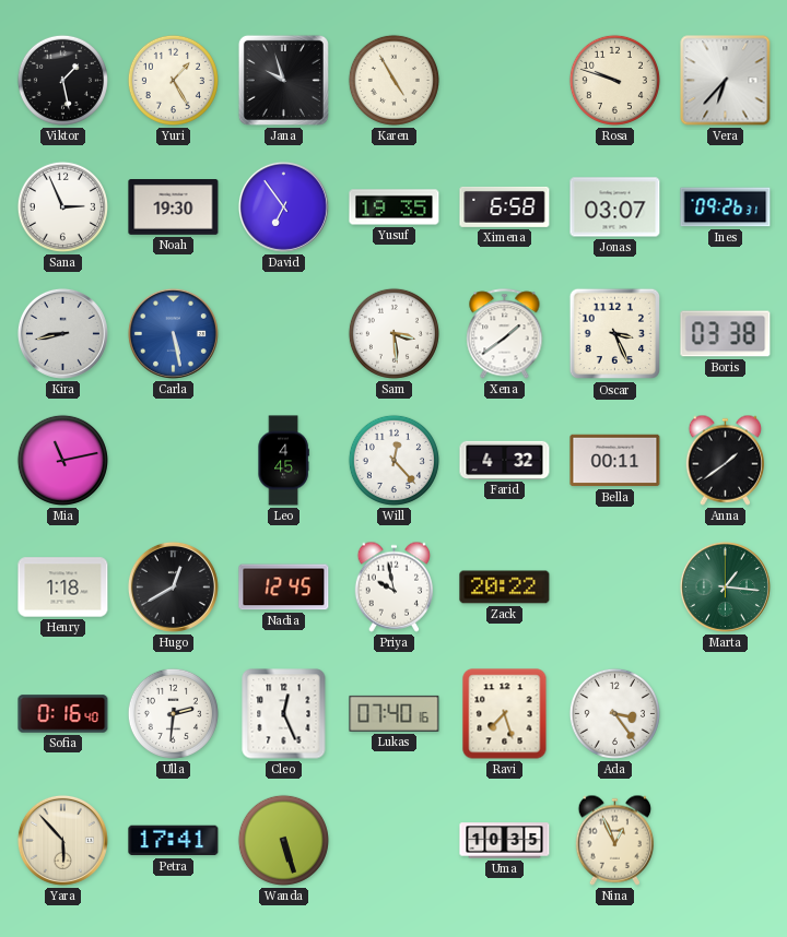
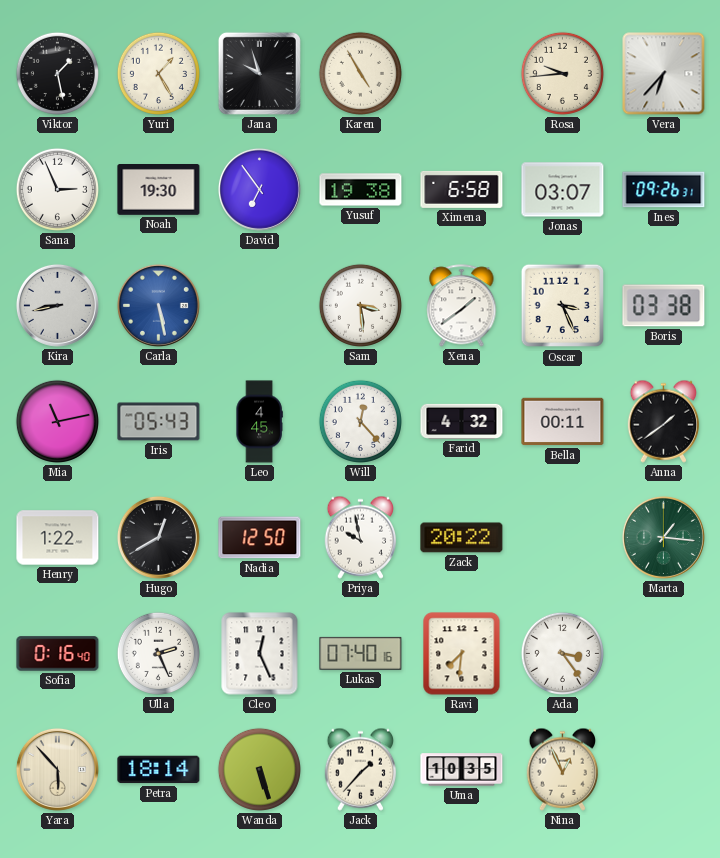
Rosa: 9:48 -> 9:44 (562, 73)
Yusuf: 19:35 -> 19:38 (361, 190)
Iris: none -> 05:43 (159, 422)
Henry: 1:18 -> 1:22 (58, 538)
Nadia: 12:45 -> 12:50 (260, 538)
Ulla: 2:31 -> 2:26 (158, 653)
Ravi: 7:27 -> 7:31 (462, 654)
Petra: 17:41 -> 18:14 (159, 770)
Jack: none -> 1:37 (361, 769)
